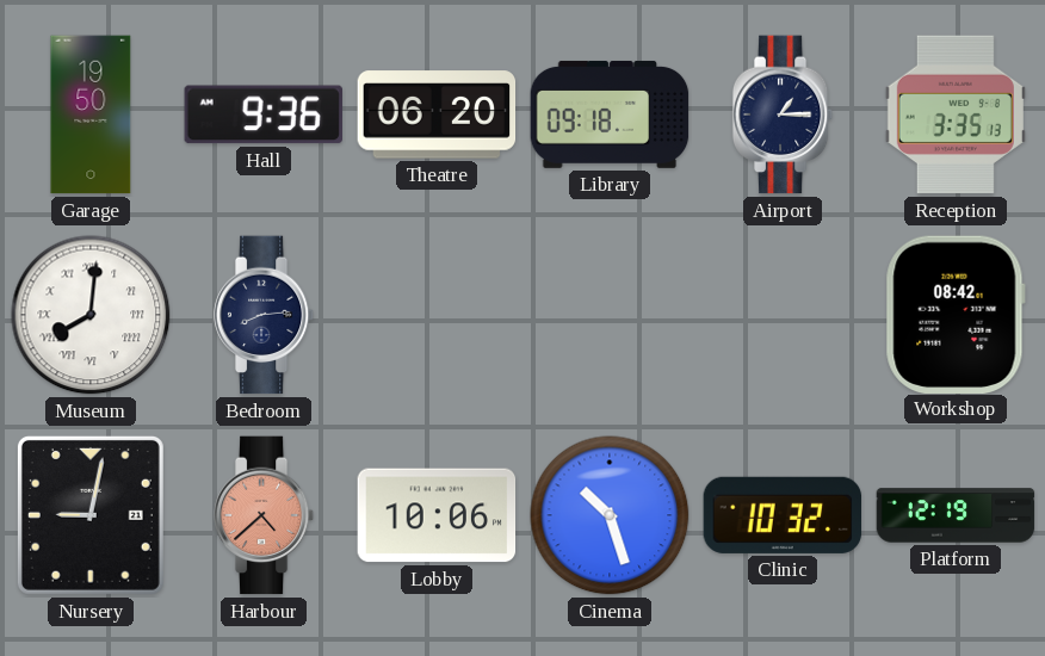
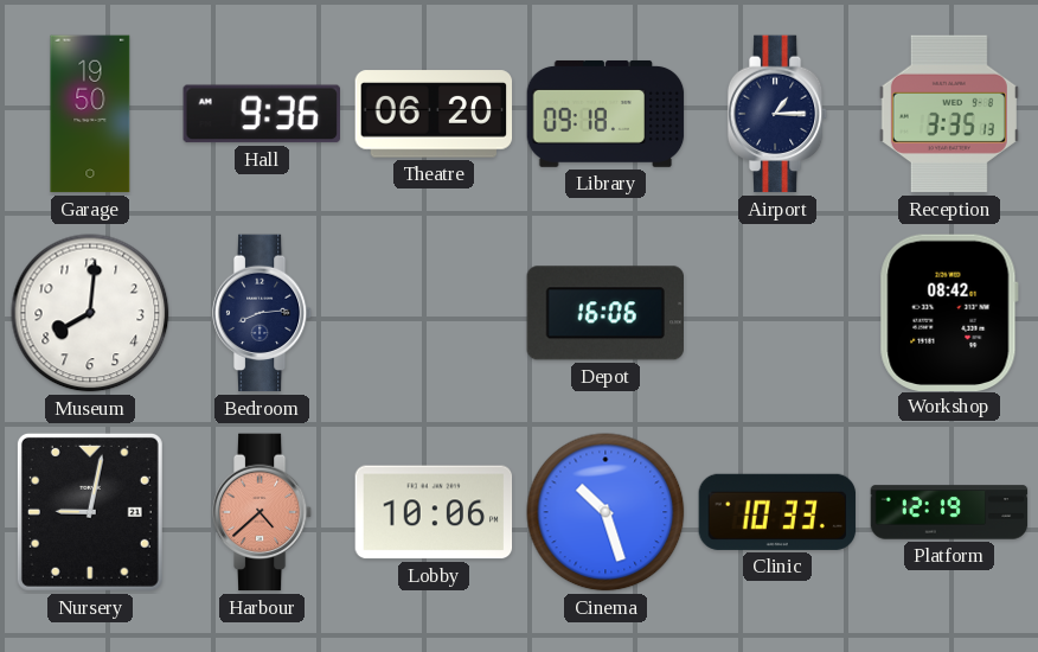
Museum numerals: Roman -> Arabic (90, 313)
Depot: none -> 16:06 (605, 313)
Clinic: 10:32 -> 10:33 (777, 512)
